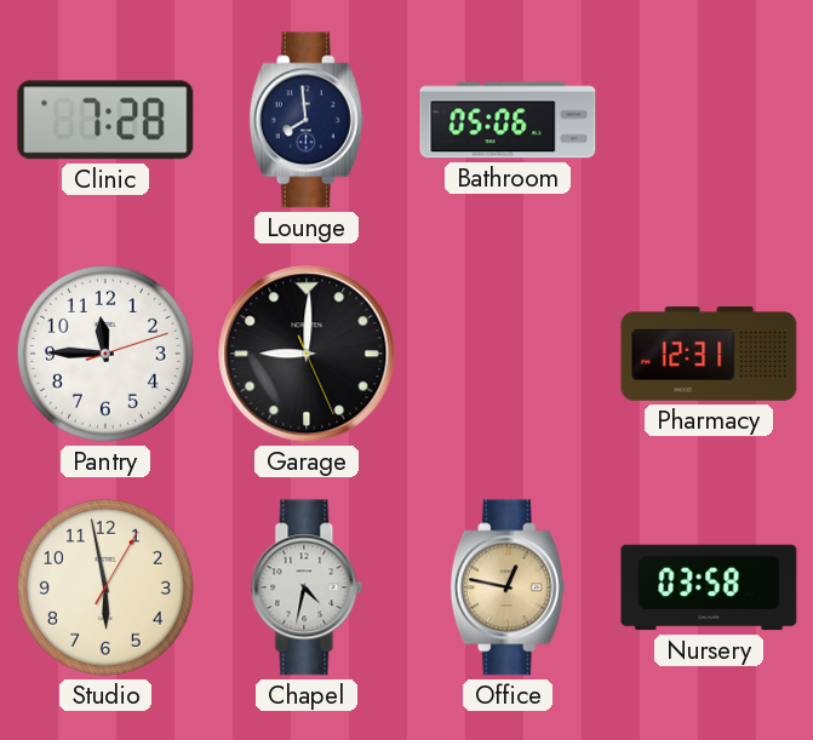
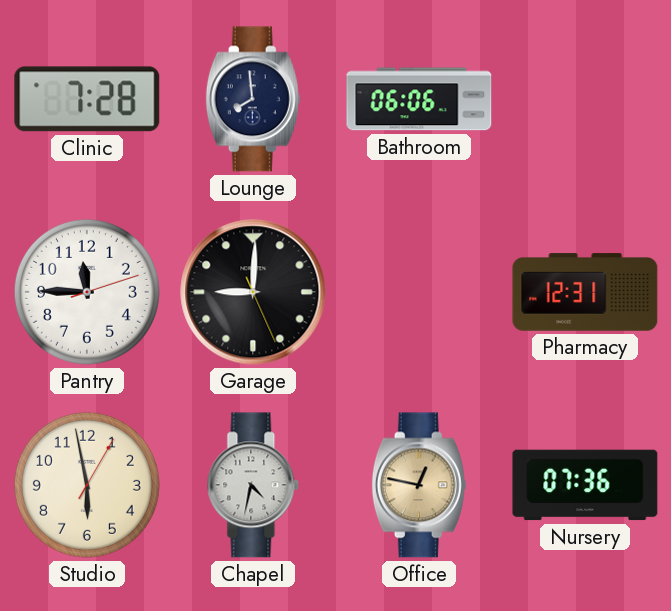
Bathroom: 05:06 -> 06:06 (419, 99)
Nursery: 03:58 -> 07:36 (585, 485)
